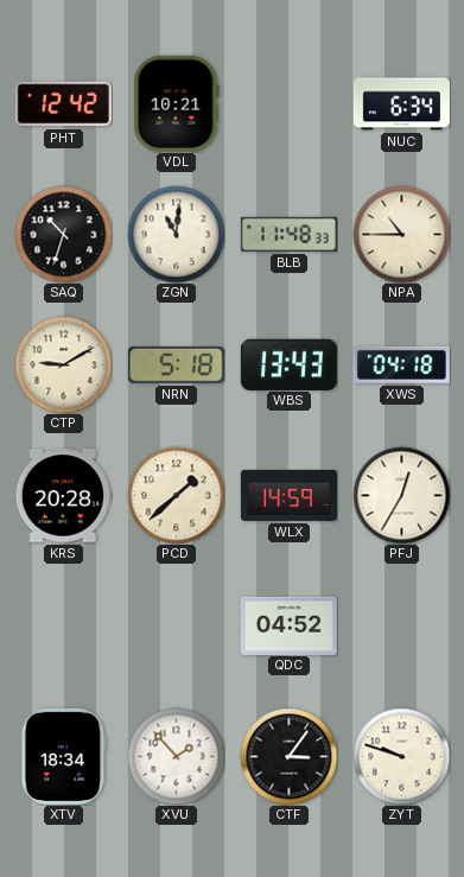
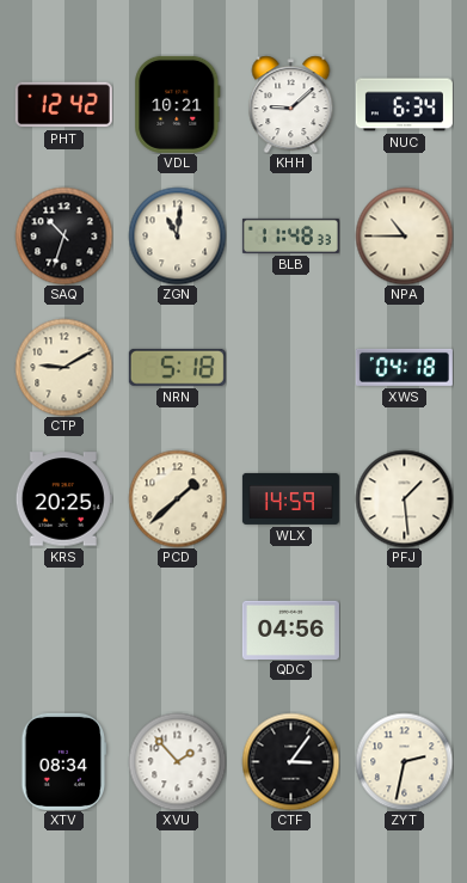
KHH: none -> 9:08 (291, 104)
WBS: 13:43 -> none (288, 364)
KRS: 20:28 -> 20:25 (63, 499)
PFJ: 12:35 -> 1:29 (404, 498)
QDC: 04:52 -> 04:56 (290, 630)
XTV: 18:34 -> 08:34 (64, 761)
ZYT: 9:48 -> 2:32 (404, 761)
